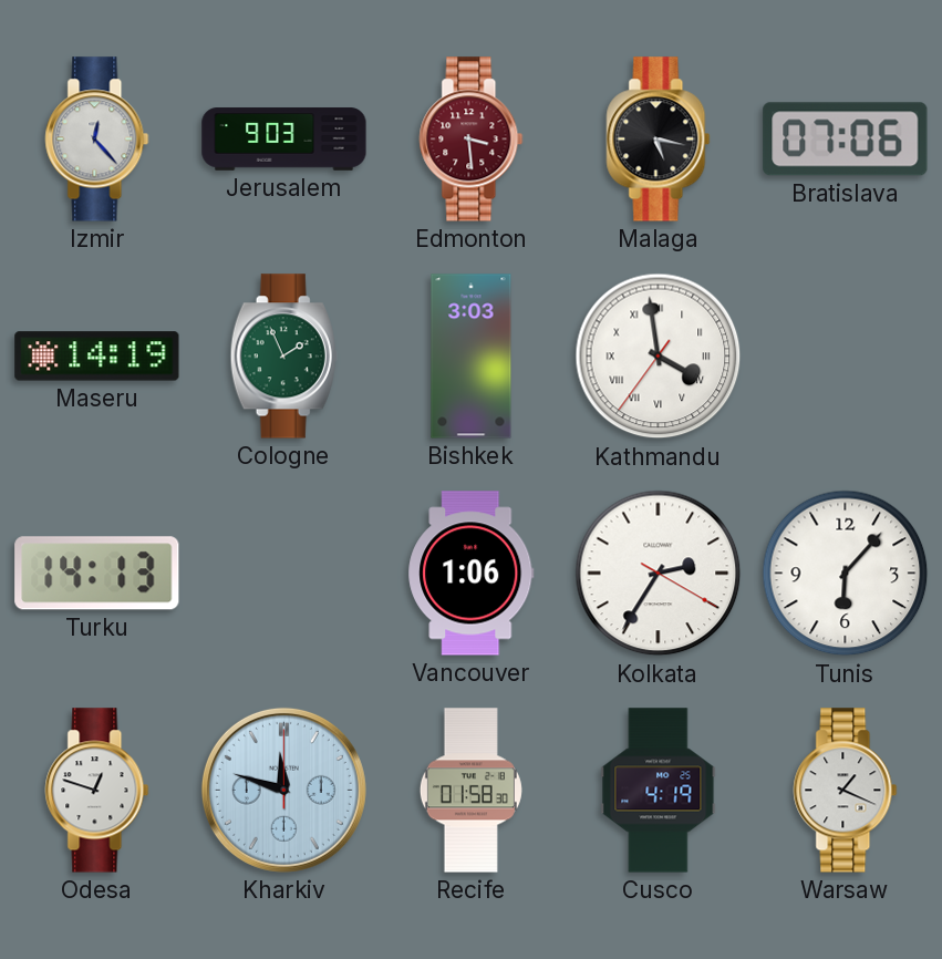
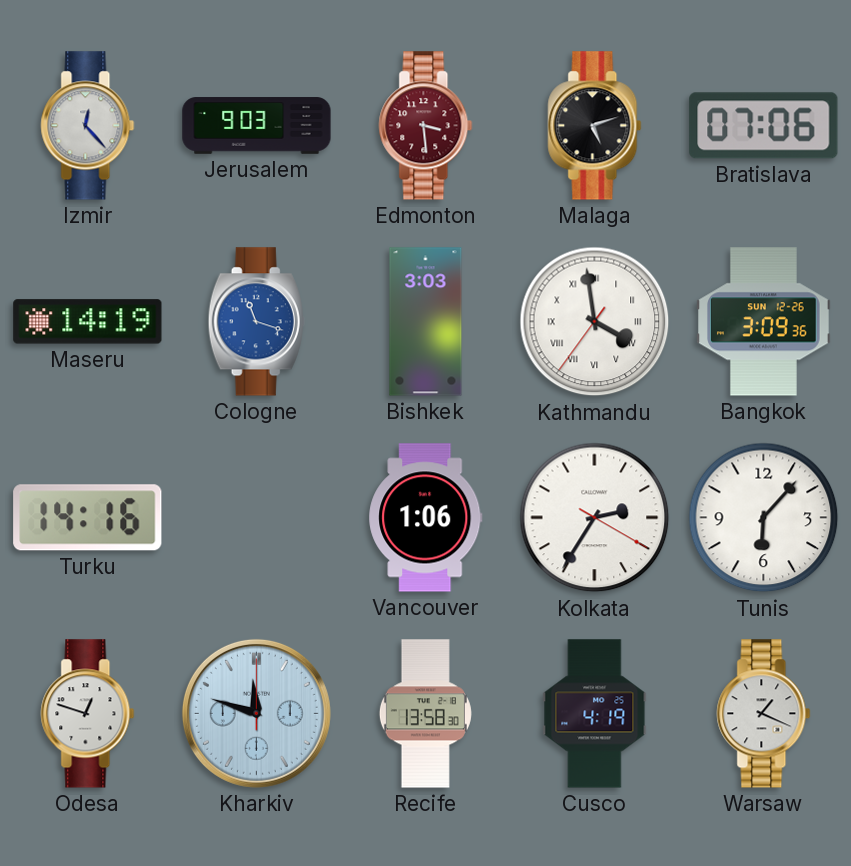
Malaga: 5:17 -> 5:12 (595, 126)
Cologne: 1:56 -> 11:18 (256, 322)
Cologne dial: green -> blue (256, 322)
Bangkok: none -> 3:09 (764, 322)
Turku: 14:13 -> 14:16 (88, 518)
Recife: 01:58 -> 13:58 (425, 714)
